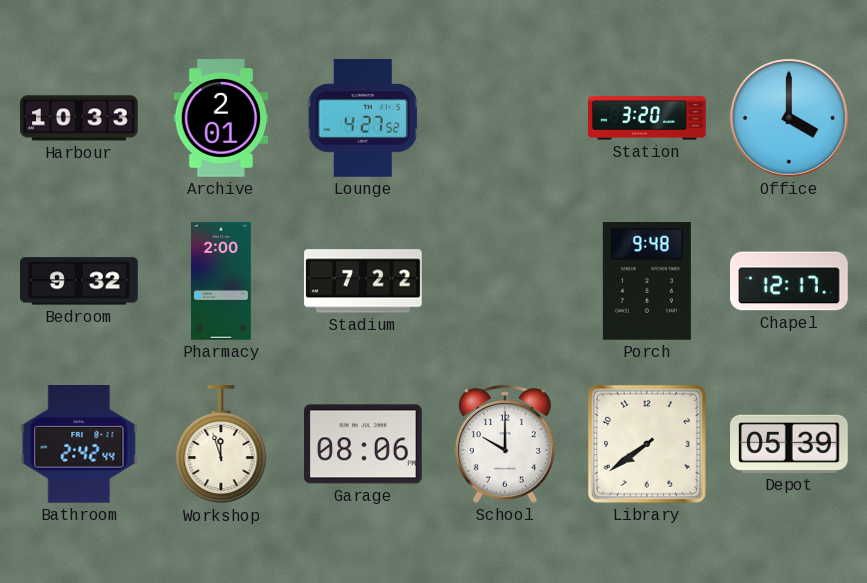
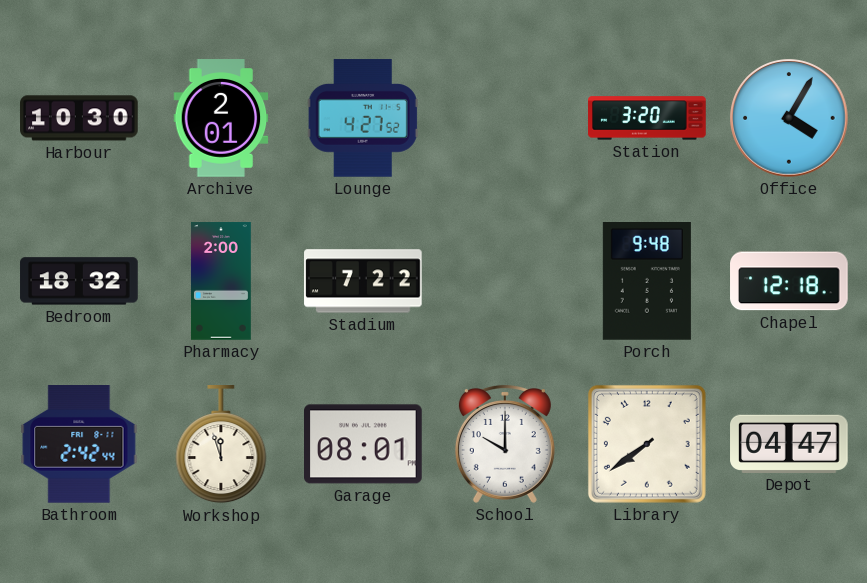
Harbour: 10:33 -> 10:30 (79, 118)
Office: 4:00 -> 4:05 (789, 118)
Bedroom: 9:32 -> 18:32 (79, 281)
Chapel: 12:17 -> 12:18 (789, 281)
Garage: 08:06 -> 08:01 (364, 444)
Depot: 05:39 -> 04:47 (789, 444)
